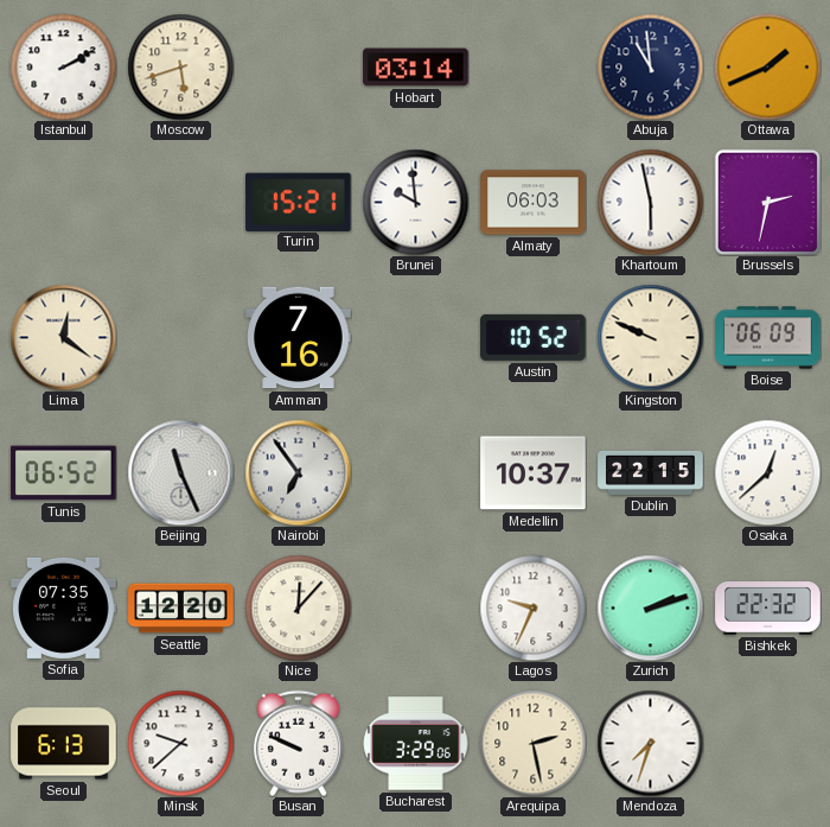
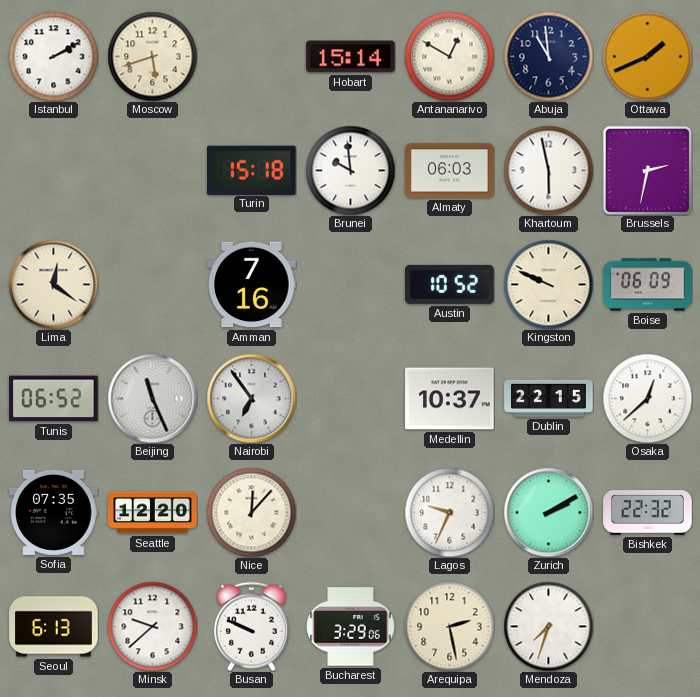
Hobart: 03:14 -> 15:14 (351, 57)
Antananarivo: none -> 12:50 (449, 56)
Turin: 15:21 -> 15:18 (252, 170)
Zurich: 2:12 -> 2:10 (548, 512)
